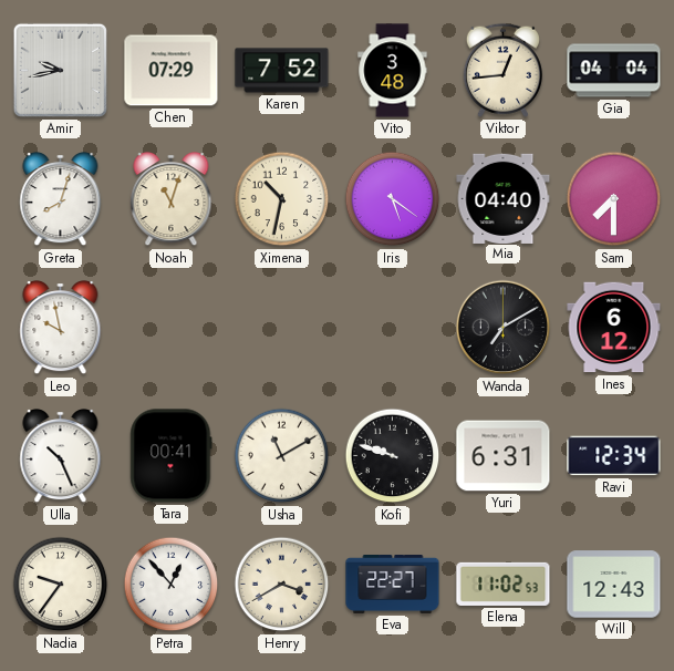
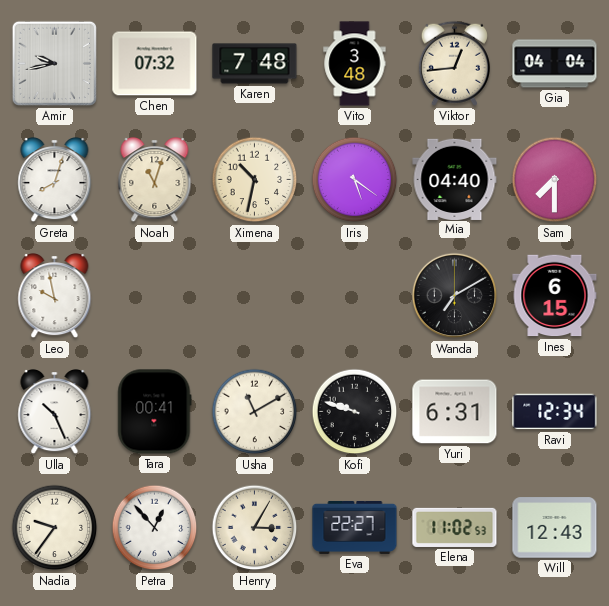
Chen: 07:29 -> 07:32 (155, 64)
Karen: 7:52 -> 7:48 (255, 64)
Ines: 6:12 -> 6:15 (555, 296)
Henry: 3:40 -> 3:05 (255, 528)
